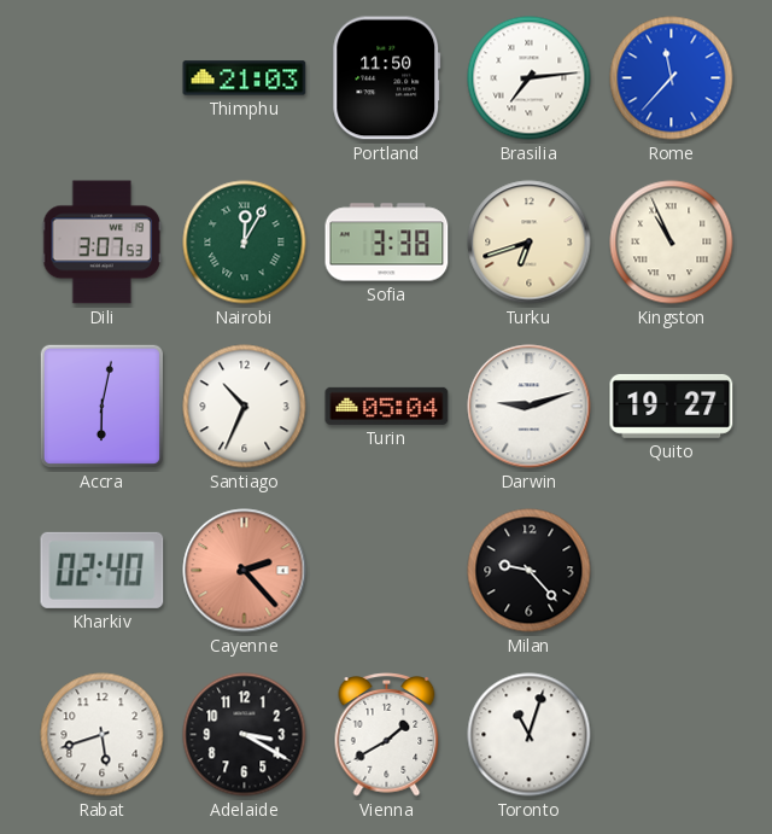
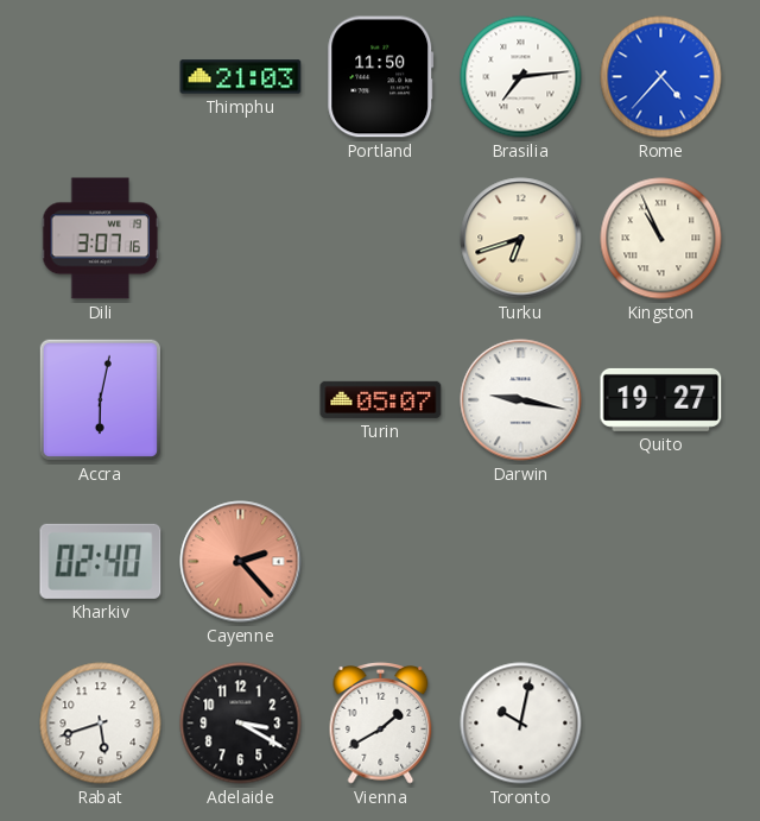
Rome: 11:37 -> 4:37 (661, 77)
Dili: 3:07:53 -> 3:07:16 (101, 239)
Nairobi: 12:05 -> none (245, 243)
Sofia: 3:38 -> none (387, 243)
Santiago: 10:34 -> none (245, 407)
Turin: 05:04 -> 05:07 (381, 399)
Darwin: 9:12 -> 9:17 (521, 400)
Milan: 9:23 -> none (530, 571)
Toronto: 11:03 -> 10:02 (521, 724)
